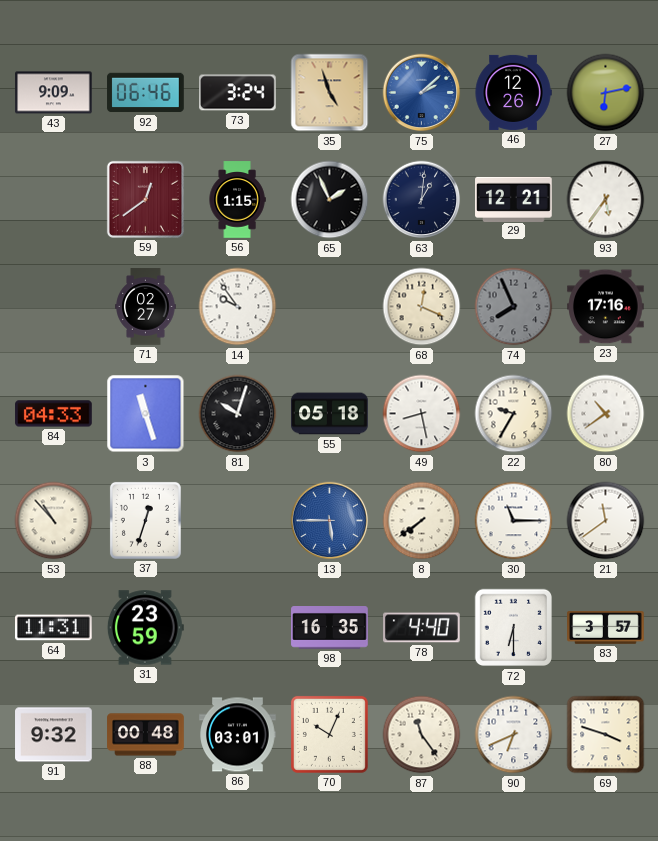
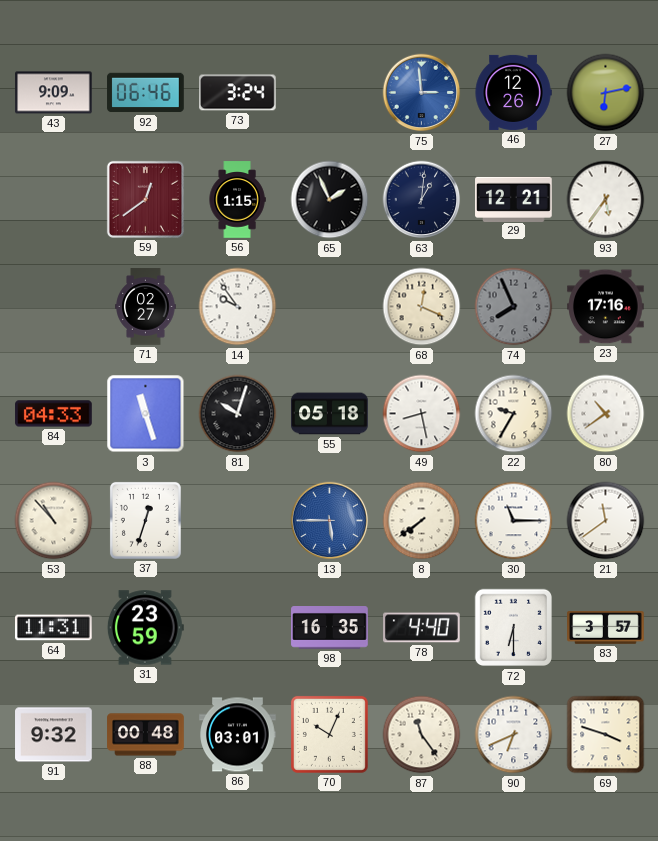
35: 4:57 -> none (330, 93)
75: 2:08 -> 2:59 (422, 93)
